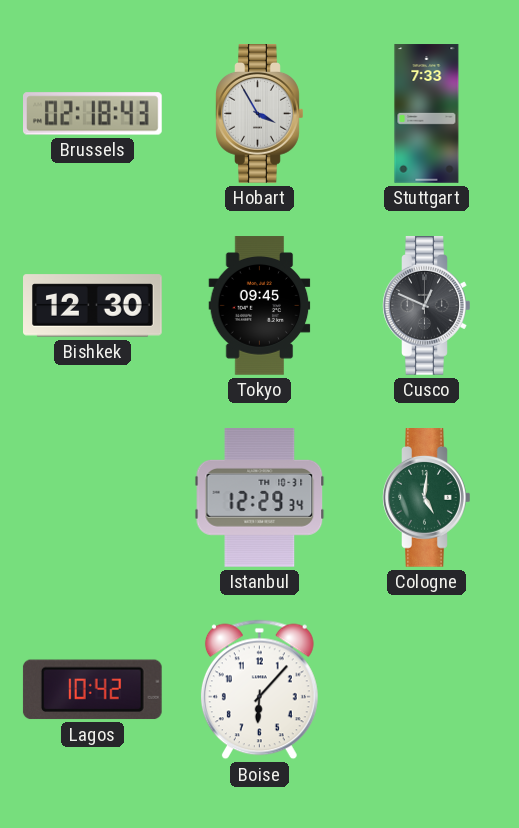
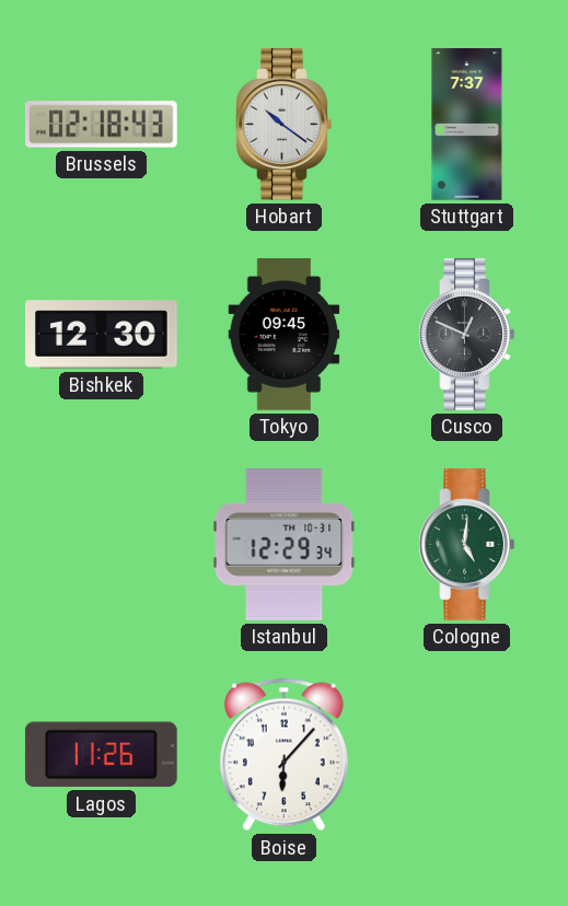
Hobart: 3:55 -> 10:21 (285, 125)
Stuttgart: 7:33 -> 7:37 (467, 125)
Lagos: 10:42 -> 11:26 (101, 755)
